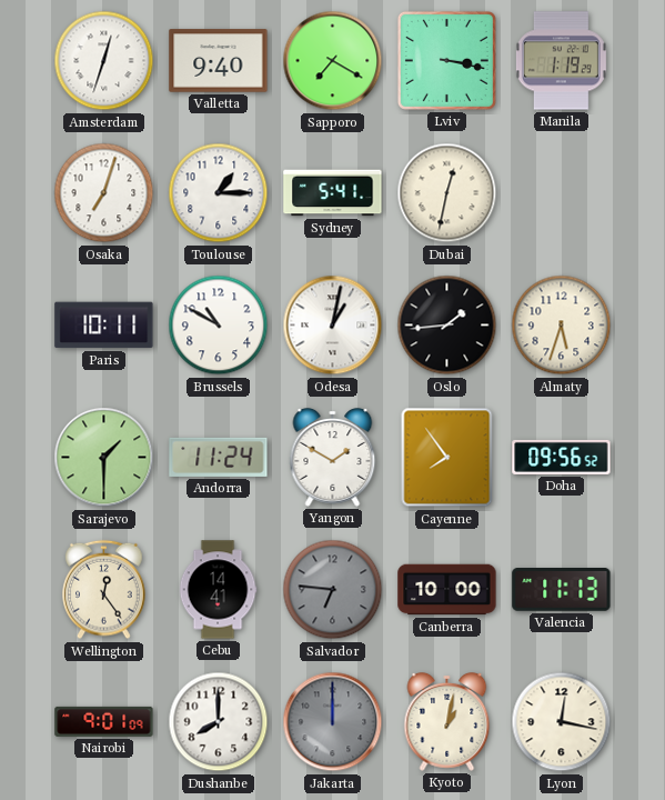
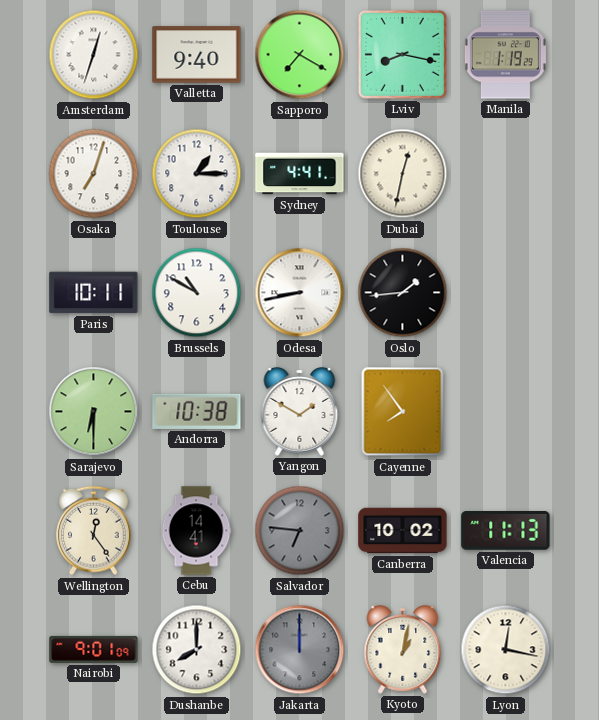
Lviv: 3:17 -> 8:17 (402, 54)
Sydney: 5:41 -> 4:41 (300, 174)
Odesa: 1:02 -> 8:43 (300, 293)
Almaty: 5:33 -> none (562, 326)
Sarajevo: 1:30 -> 6:30 (94, 412)
Andorra: 11:24 -> 10:38 (197, 411)
Doha: 09:56 -> none (562, 457)
Canberra: 10:00 -> 10:02 (403, 531)
